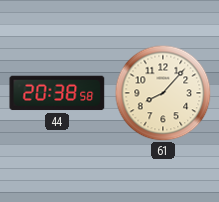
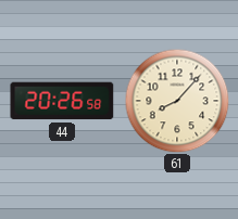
44: 20:38 -> 20:26 (62, 101)
